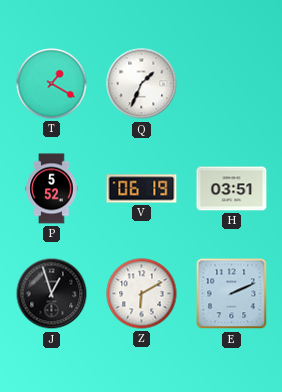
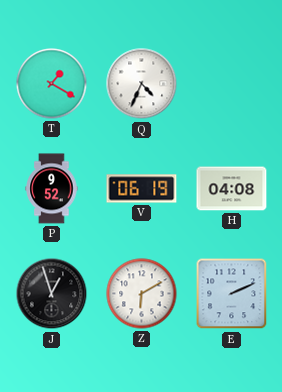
Q: 1:34 -> 4:34 (142, 84)
P: 5:52 -> 9:52 (52, 189)
H: 03:51 -> 04:08 (232, 189)
